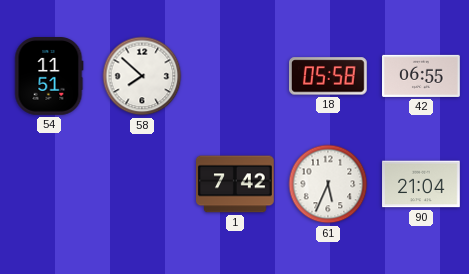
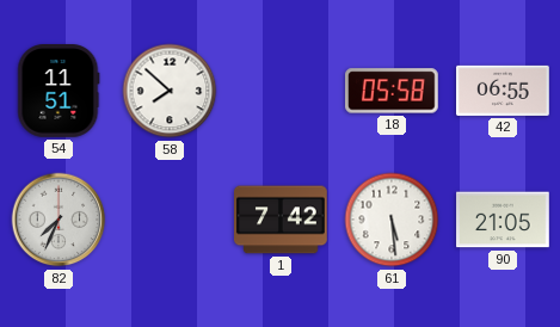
82: none -> 7:34 (59, 220)
61: 5:34 -> 5:29 (392, 220)
90: 21:04 -> 21:05 (503, 220)
